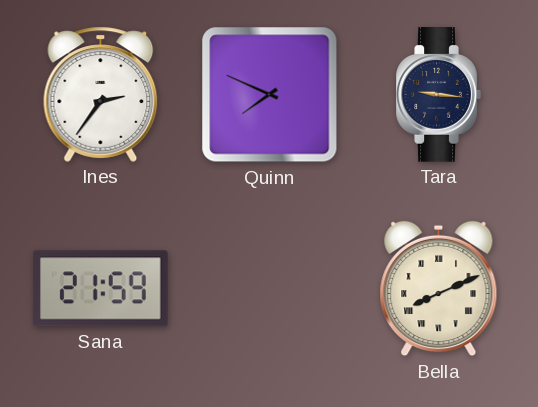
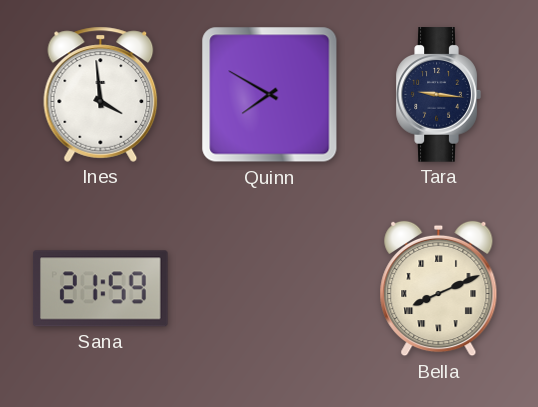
Ines: 2:36 -> 3:59 (101, 94)
Quinn: 7:49 -> 7:50 (270, 95)
